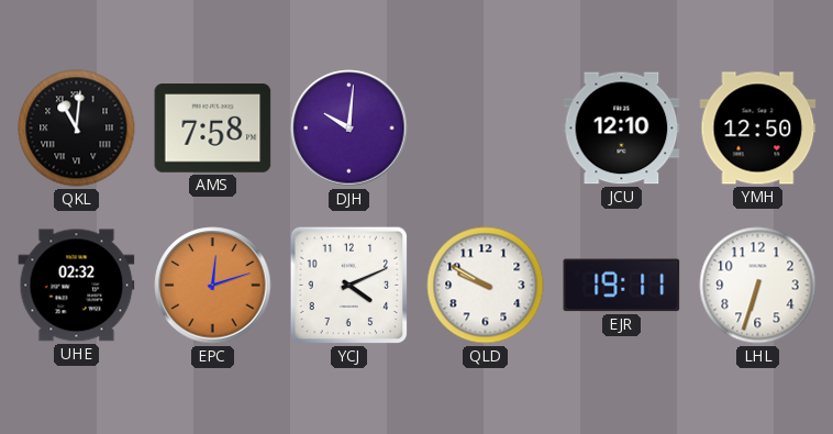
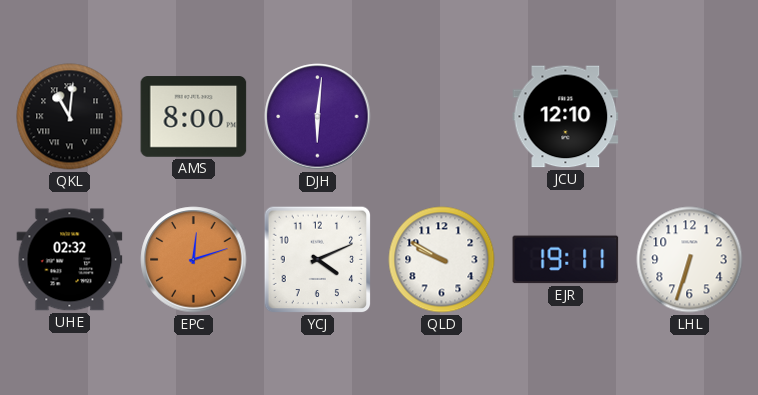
AMS: 7:58 -> 8:00 (194, 117)
DJH: 10:01 -> 6:01 (318, 117)
YMH: 12:50 -> none (758, 129)
